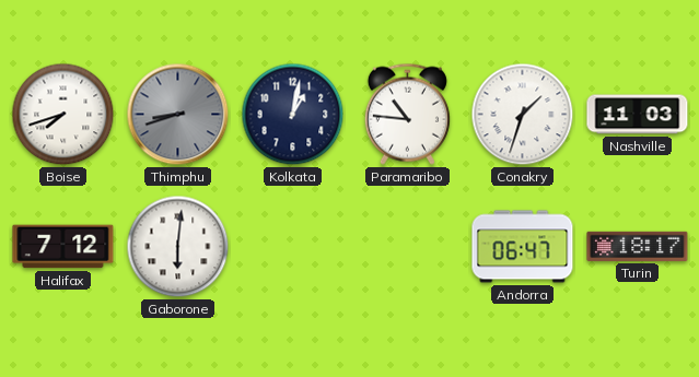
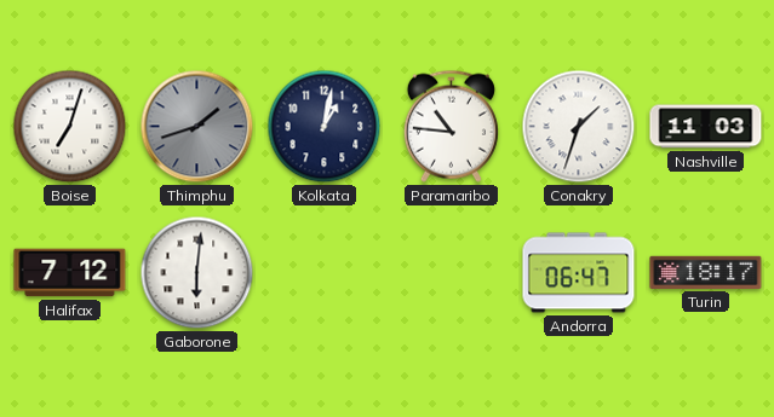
Boise: 7:42 -> 7:03 (70, 127)
Thimphu: 8:42 -> 1:42 (197, 127)
